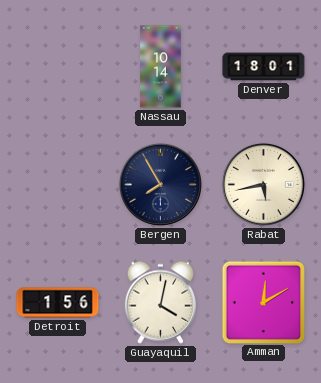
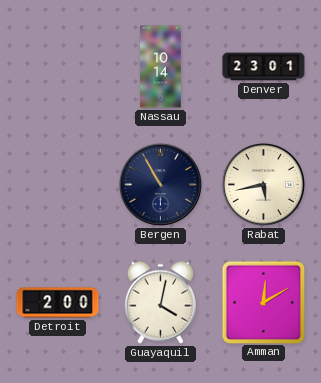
Denver: 18:01 -> 23:01 (264, 67)
Bergen: 7:55 -> 10:55 (160, 184)
Detroit: 1:56 -> 2:00 (58, 303)
